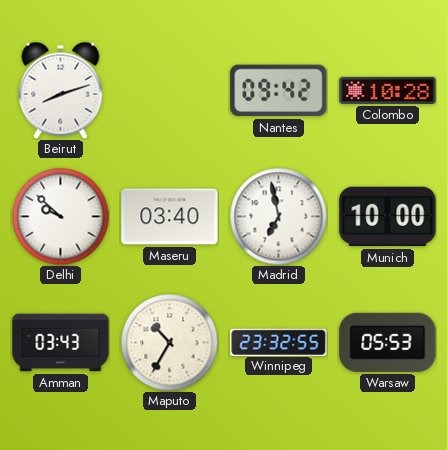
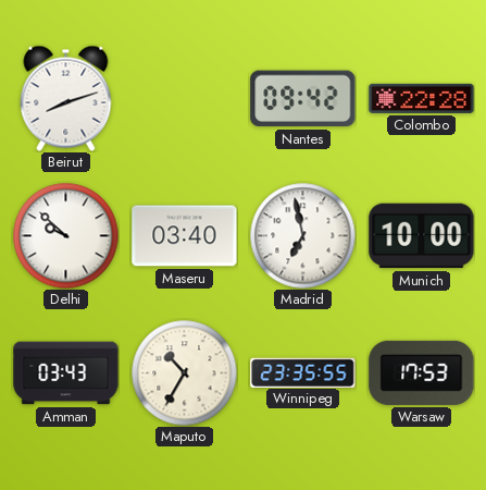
Colombo: 10:28 -> 22:28 (422, 98)
Winnipeg: 23:32 -> 23:35 (303, 372)
Warsaw: 05:53 -> 17:53 (422, 372)
